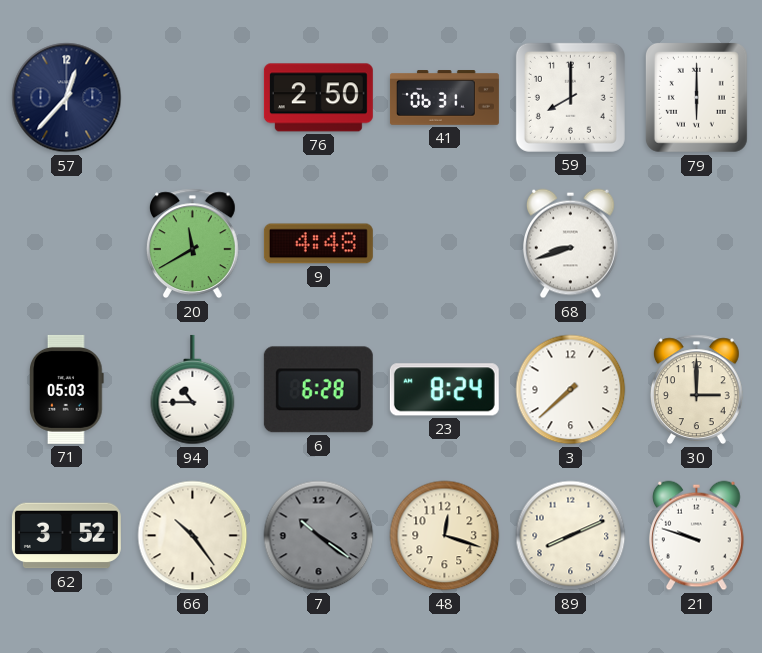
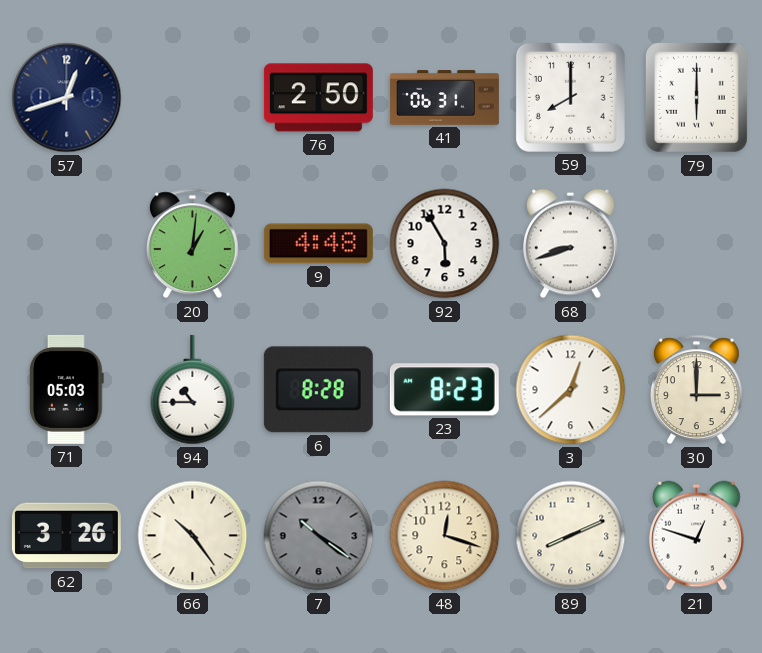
57: 12:37 -> 12:42 (67, 98)
20: 11:40 -> 1:01 (192, 244)
92: none -> 5:55 (445, 244)
6: 6:28 -> 8:28 (318, 390)
23: 8:24 -> 8:23 (444, 390)
3: 7:38 -> 12:38 (571, 390)
62: 3:52 -> 3:26 (66, 536)
21: 9:48 -> 12:48 (697, 536)
